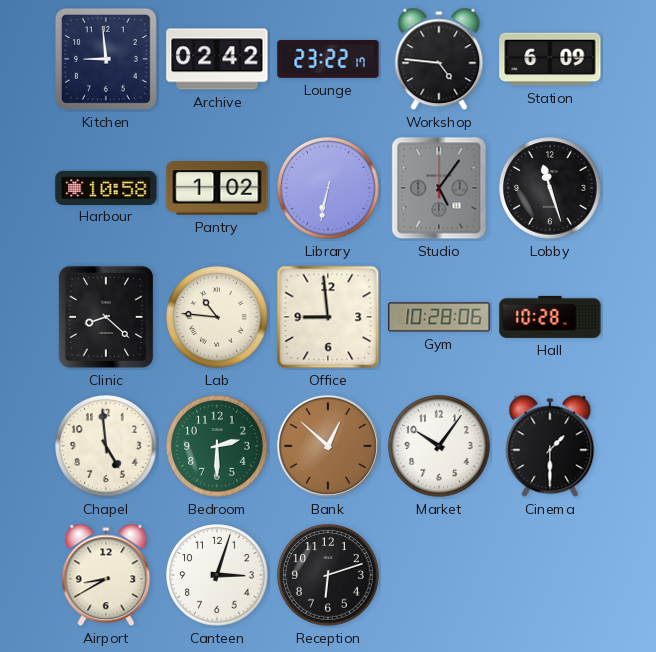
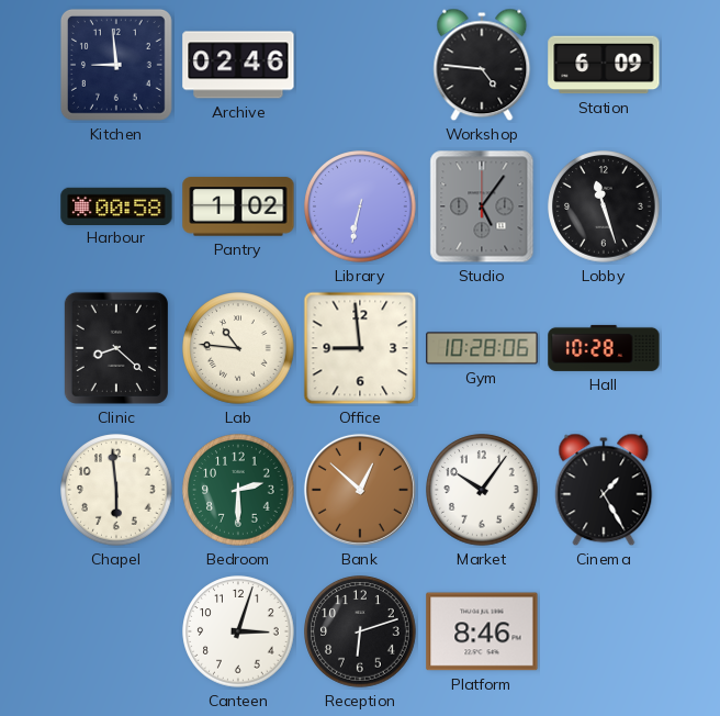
Archive: 02:42 -> 02:46 (238, 65)
Lounge: 23:22 -> none (328, 59)
Harbour: 10:58 -> 00:58 (116, 205)
Chapel: 4:59 -> 5:59 (116, 490)
Cinema: 1:30 -> 1:25 (604, 490)
Airport: 8:40 -> none (106, 575)
Platform: none -> 8:46 (482, 631)
